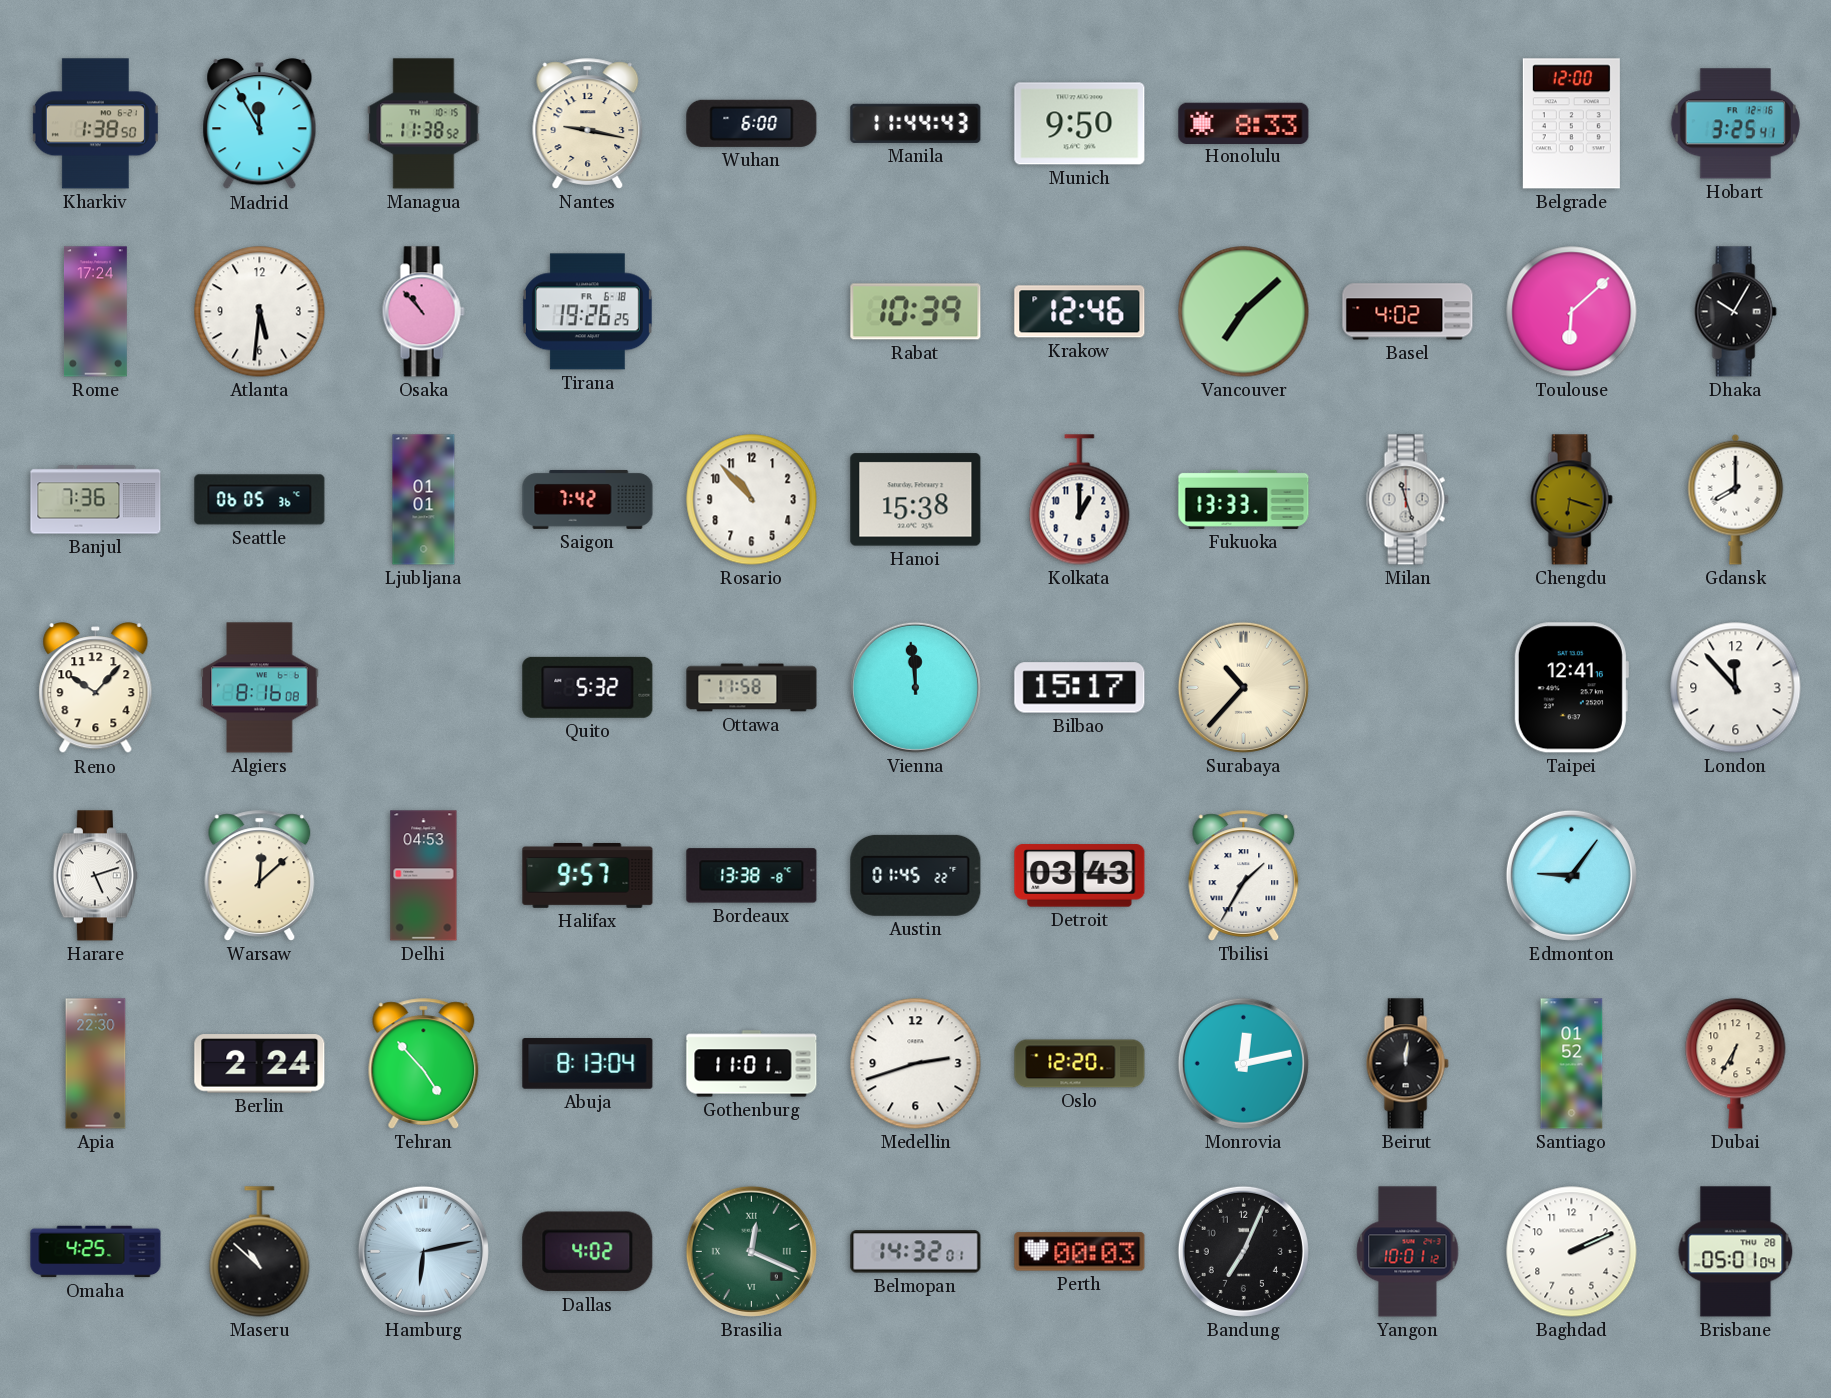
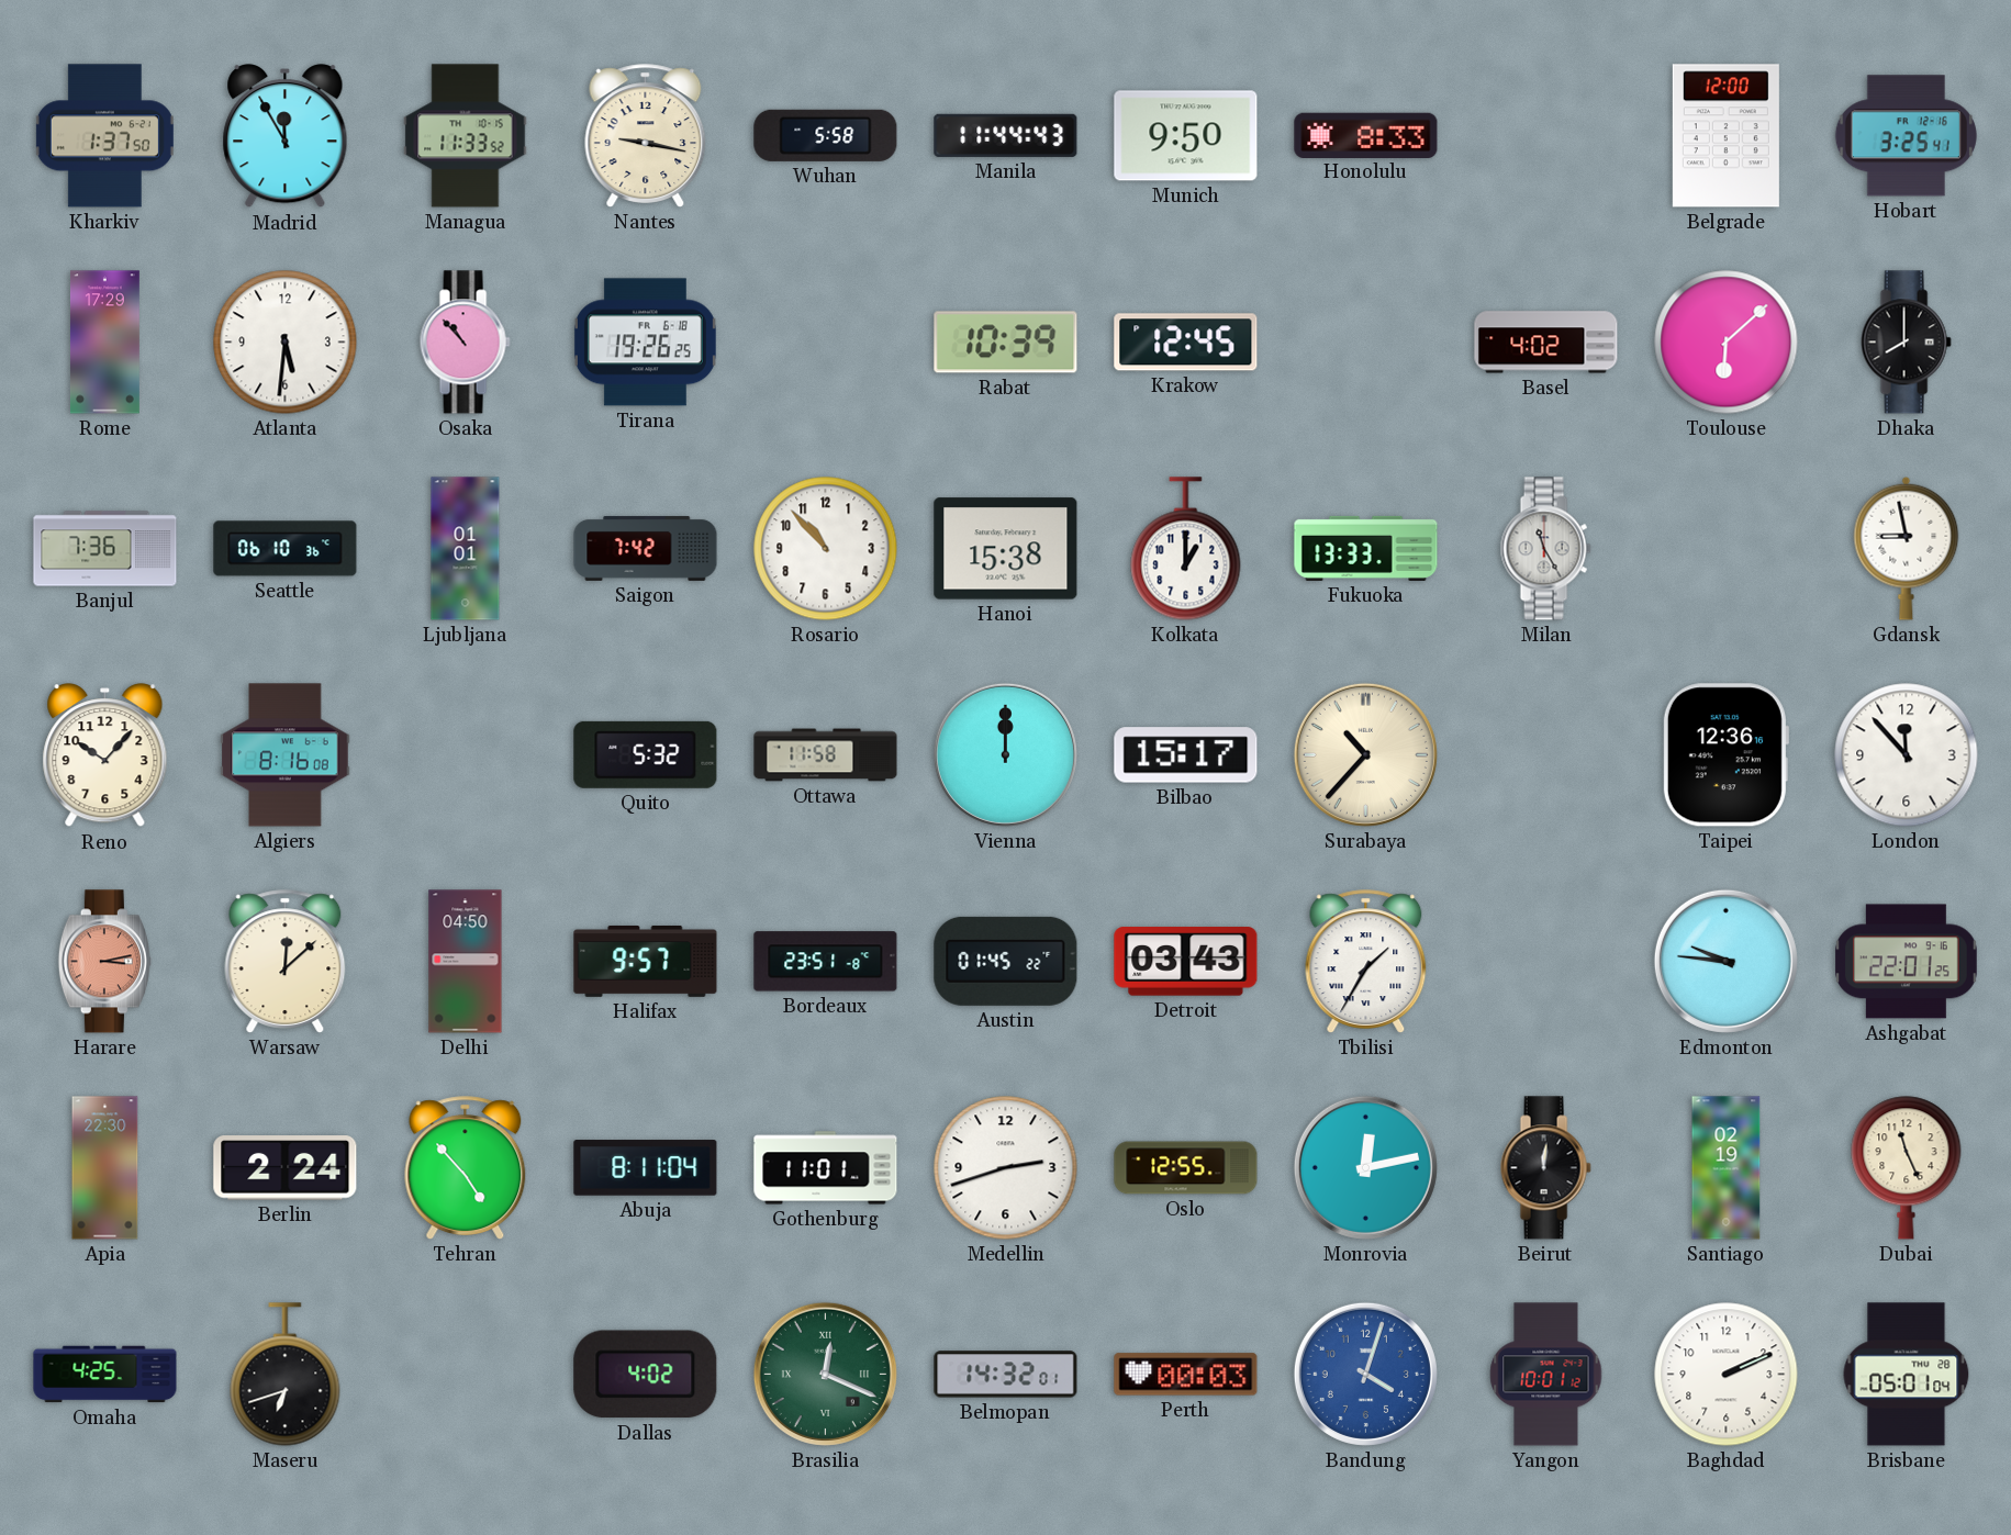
Kharkiv: 1:38 -> 1:37 (104, 136)
Managua: 11:38 -> 11:33 (466, 136)
Wuhan: 6:00 -> 5:58 (826, 135)
Rome: 17:24 -> 17:29 (104, 343)
Krakow: 12:46 -> 12:45 (1186, 343)
Vancouver: 7:08 -> none (1244, 312)
Dhaka: 10:05 -> 8:00 (1906, 343)
Seattle: 06:05 -> 06:10 (286, 549)
Milan: 11:27 -> 11:25 (1545, 549)
Chengdu: 6:18 -> none (1571, 500)
Gdansk: 8:00 -> 8:58 (1907, 548)
Vienna: 11:59 -> 12:00 (1005, 754)
Taipei: 12:41 -> 12:36 (1725, 755)
Harare: 5:12 -> 3:13 (104, 962)
Harare dial: white -> salmon (104, 962)
Delhi: 04:53 -> 04:50 (466, 962)
Bordeaux: 13:38 -> 23:51 (826, 962)
Edmonton: 9:06 -> 9:46 (1725, 961)
Ashgabat: none -> 22:01 (1907, 962)
Abuja: 8:13 -> 8:11 (646, 1168)
Oslo: 12:20 -> 12:55 (1186, 1168)
Santiago: 01:52 -> 02:19 (1727, 1168)
Dubai: 6:35 -> 11:26 (1907, 1168)
Maseru: 10:52 -> 6:42 (286, 1375)
Hamburg: 6:13 -> none (423, 1251)
Bandung: 7:04 -> 4:03 (1365, 1374)
Bandung dial: black -> blue (1365, 1374)
